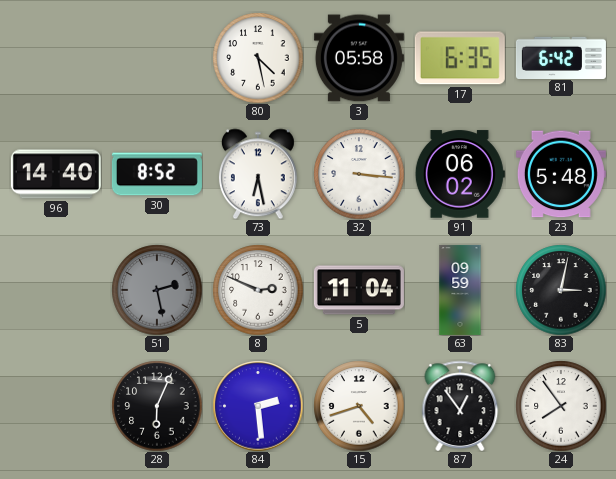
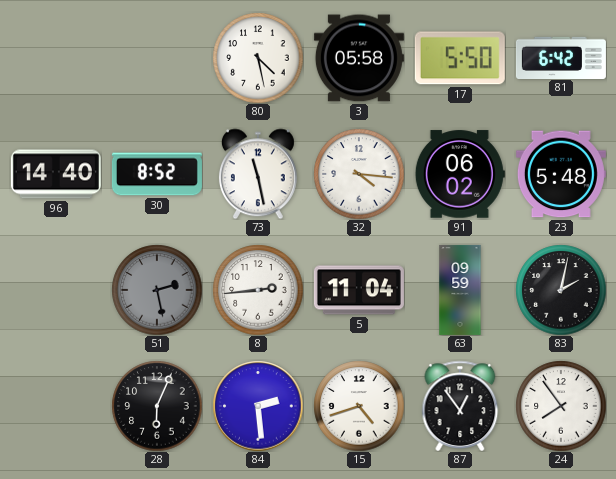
17: 6:35 -> 5:50 (460, 58)
73: 6:28 -> 11:28 (258, 174)
32: 3:16 -> 4:16 (359, 174)
8: 2:49 -> 2:44 (258, 290)
83: 3:02 -> 2:02 (561, 290)
